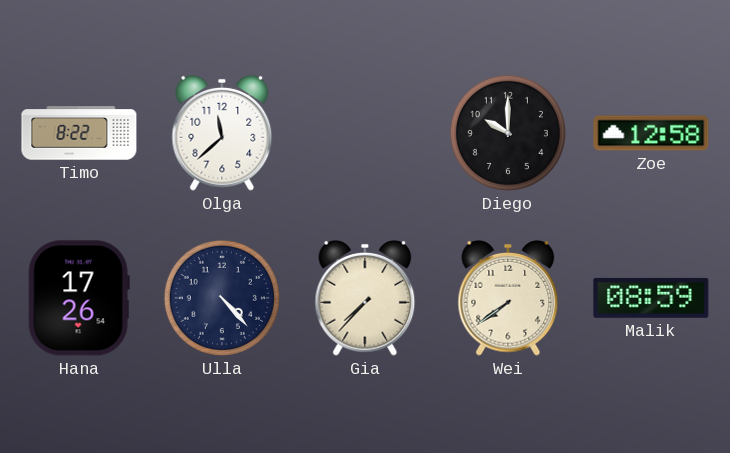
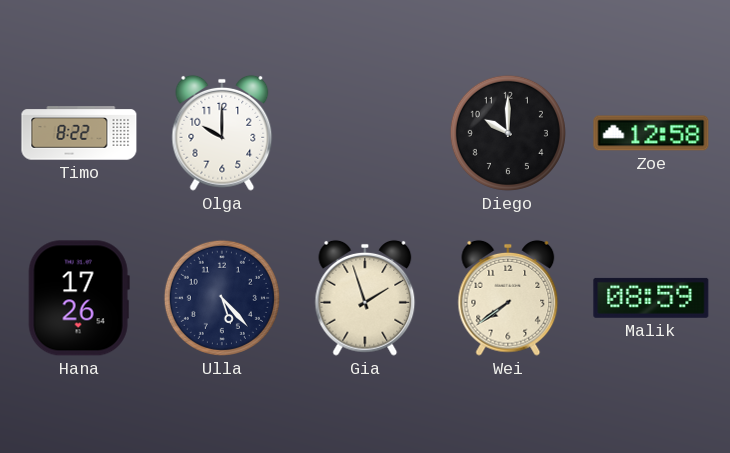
Olga: 11:38 -> 10:00 (222, 133)
Ulla: 4:23 -> 5:23 (222, 298)
Gia: 7:37 -> 1:57 (365, 298)
